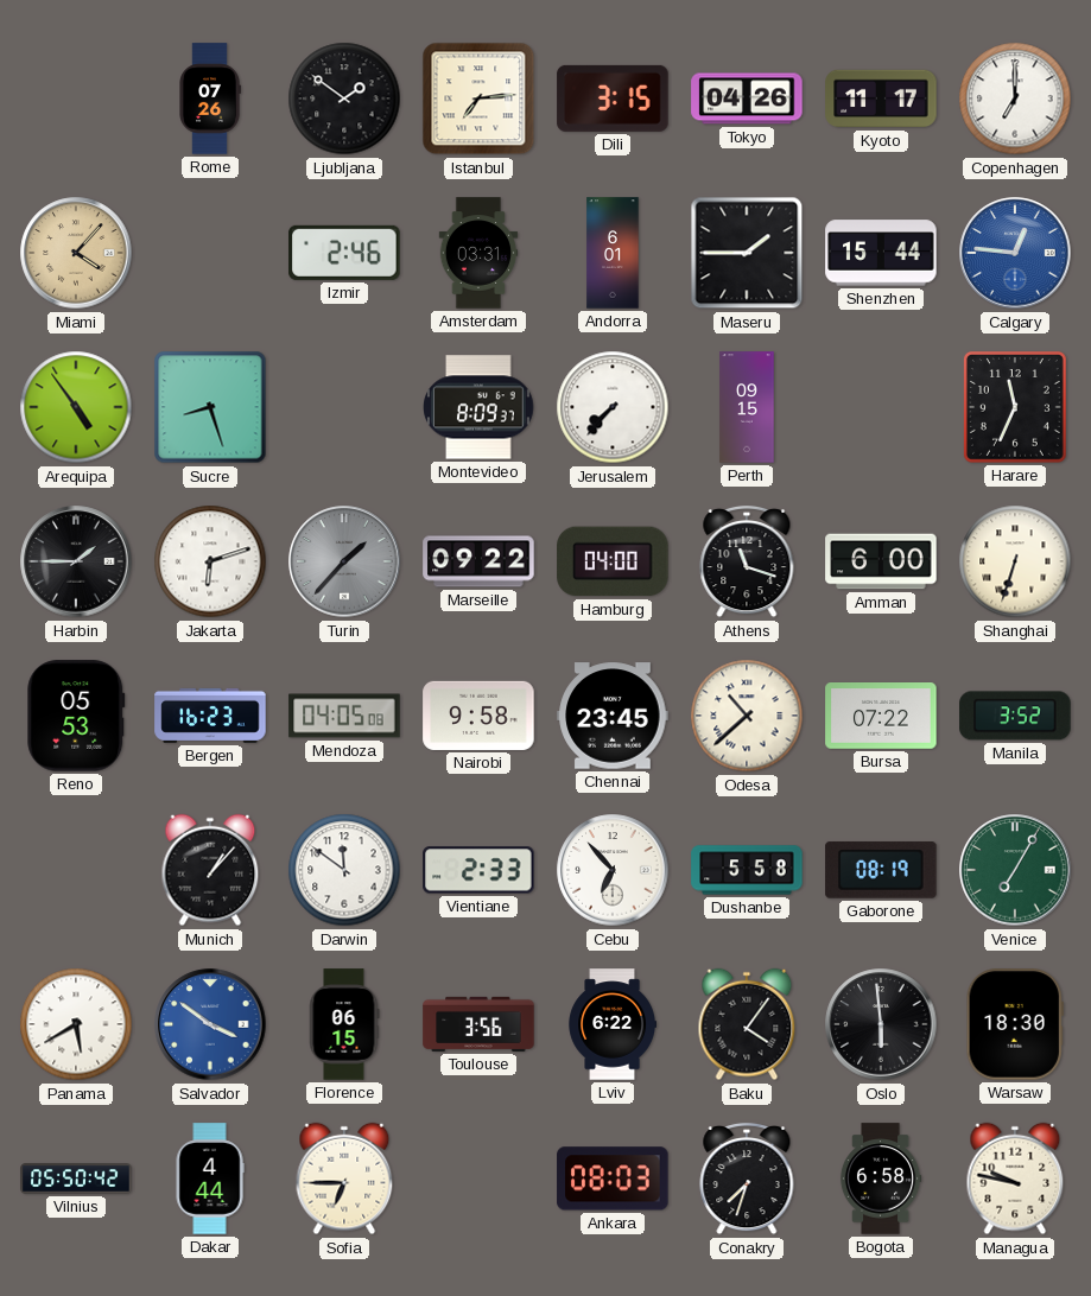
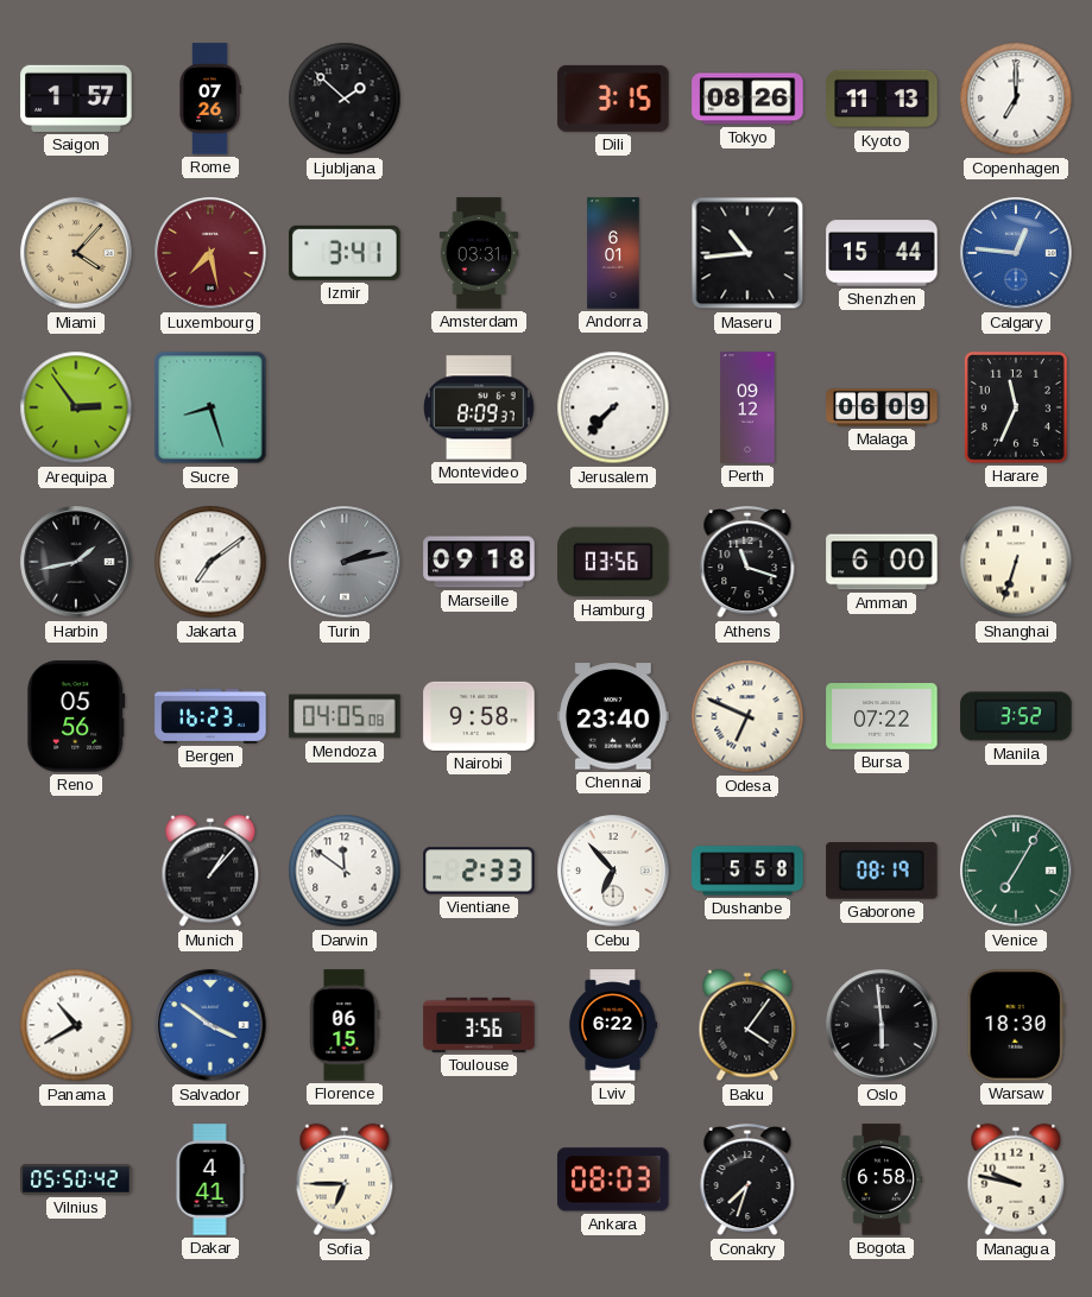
Saigon: none -> 1:57 (76, 99)
Ljubljana: 1:51 -> 1:52 (345, 99)
Istanbul: 7:14 -> none (478, 99)
Tokyo: 04:26 -> 08:26 (747, 99)
Kyoto: 11:17 -> 11:13 (882, 99)
Luxembourg: none -> 7:28 (210, 253)
Izmir: 2:46 -> 3:41 (345, 253)
Maseru: 1:45 -> 10:44 (747, 253)
Arequipa: 4:54 -> 2:54 (76, 407)
Perth: 09:15 -> 09:12 (747, 407)
Malaga: none -> 06:09 (882, 407)
Harbin: 1:45 -> 1:43 (76, 562)
Jakarta: 6:12 -> 7:09 (210, 562)
Turin: 1:37 -> 2:13 (345, 562)
Marseille: 09:22 -> 09:18 (479, 562)
Hamburg: 04:00 -> 03:56 (613, 562)
Reno: 05:53 -> 05:56 (76, 716)
Chennai: 23:45 -> 23:40 (613, 716)
Odesa: 10:38 -> 6:49 (747, 716)
Panama: 5:40 -> 10:40 (76, 1025)
Dakar: 4:44 -> 4:41 (210, 1179)
